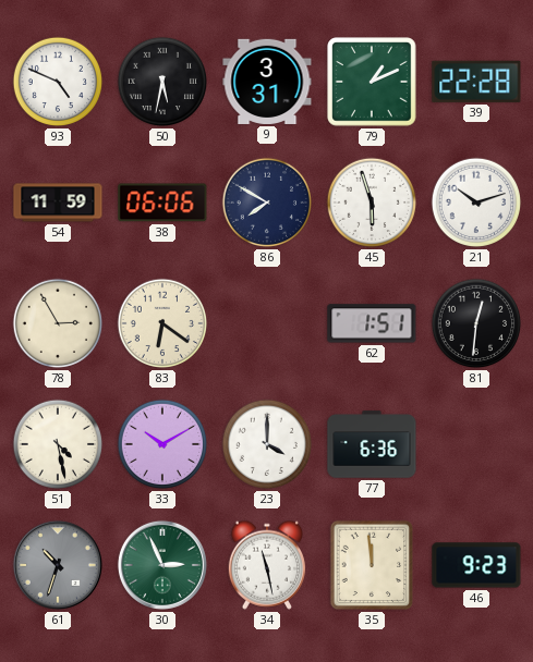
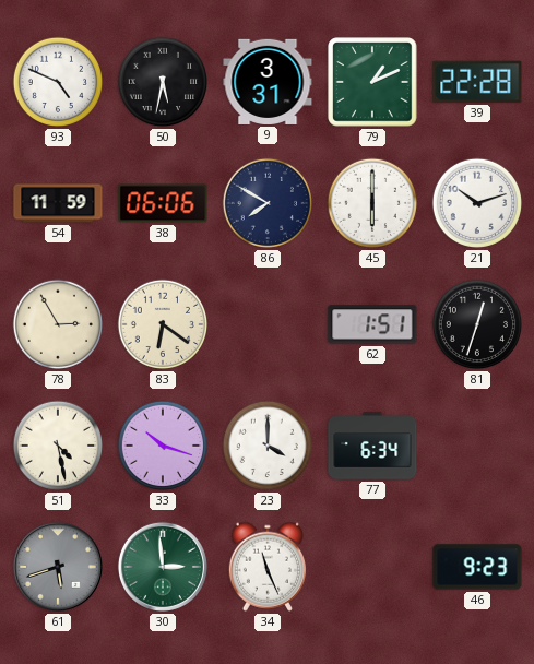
45: 5:57 -> 6:00 (372, 203)
81: 12:31 -> 12:33 (477, 324)
33: 10:10 -> 10:18 (163, 446)
77: 6:36 -> 6:34 (372, 446)
61: 10:33 -> 5:42 (58, 567)
30: 2:56 -> 2:59 (163, 567)
34: 11:28 -> 11:26 (266, 567)
35: 11:59 -> none (372, 565)
